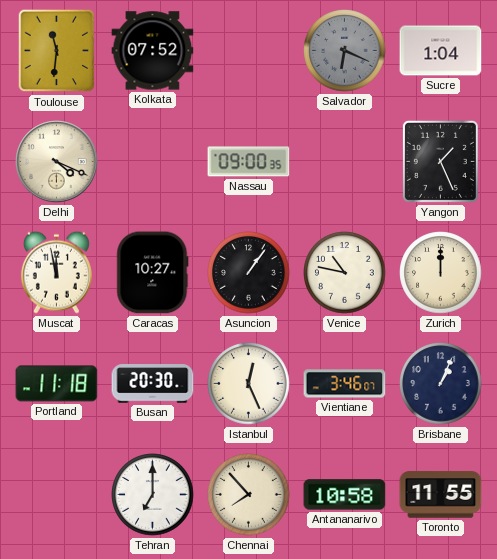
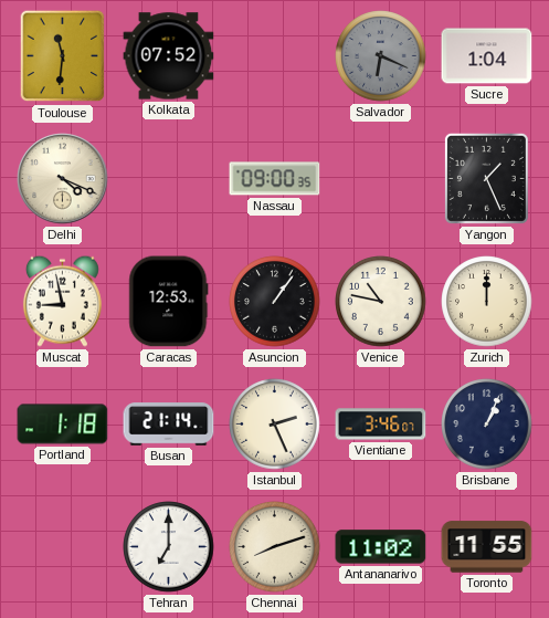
Muscat: 11:58 -> 8:58 (62, 301)
Caracas: 10:27 -> 12:53 (169, 302)
Portland: 11:18 -> 1:18 (63, 425)
Busan: 20:30 -> 21:14 (169, 425)
Istanbul: 12:26 -> 2:26 (275, 425)
Chennai: 7:53 -> 8:12 (275, 547)
Antananarivo: 10:58 -> 11:02 (381, 547)
